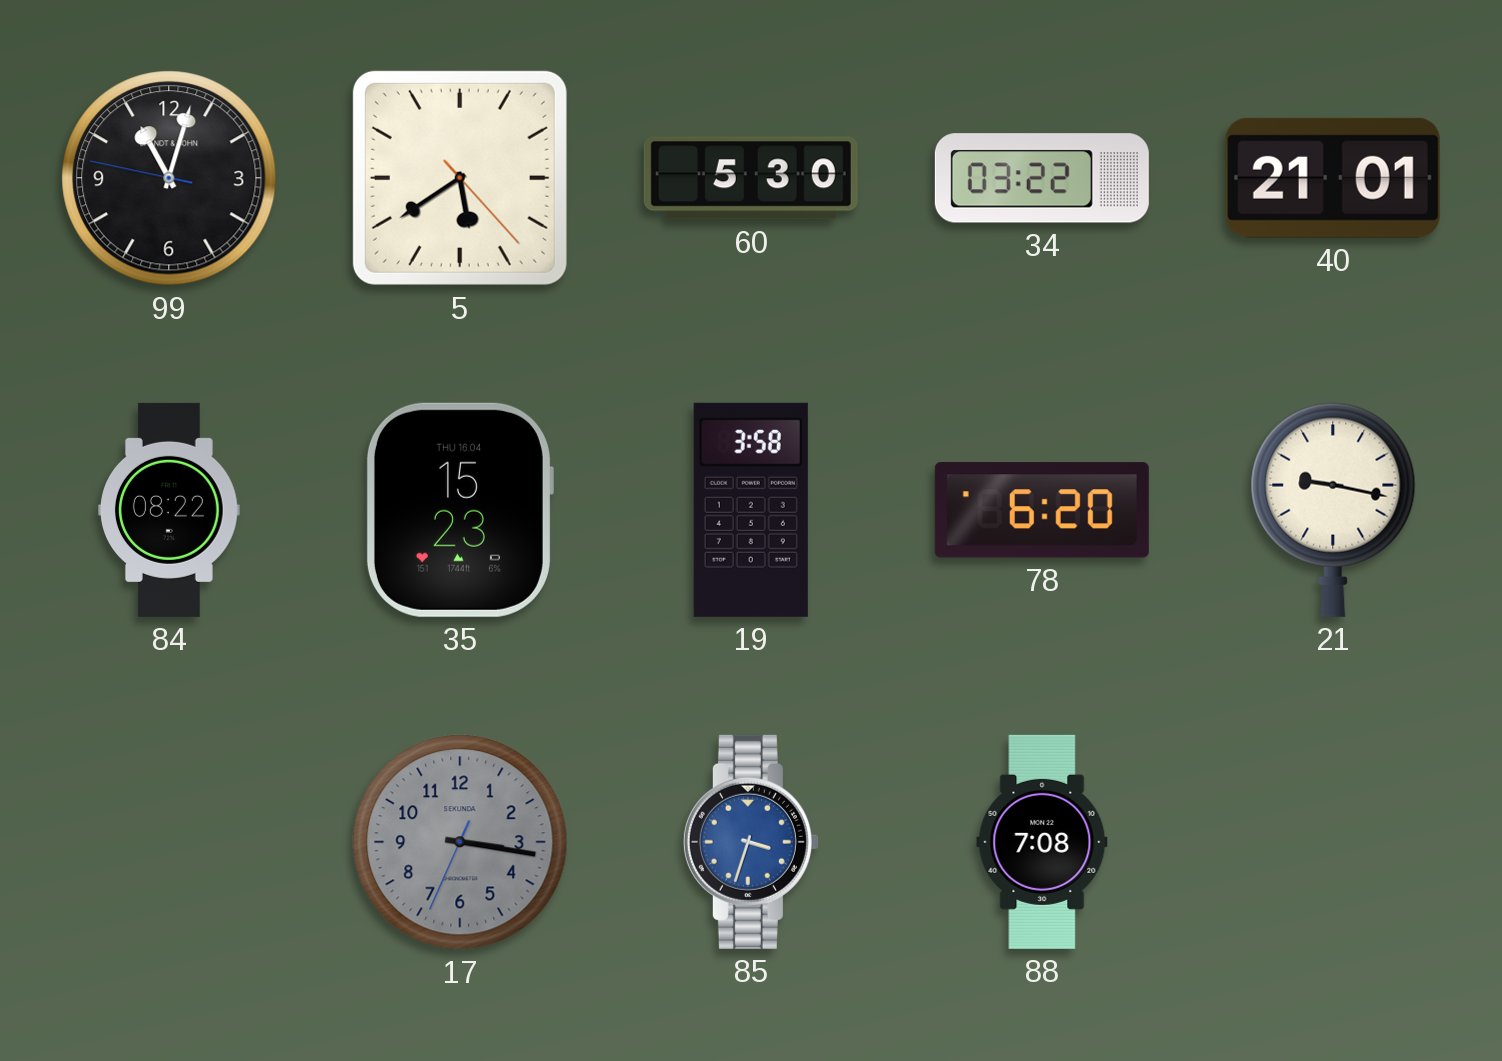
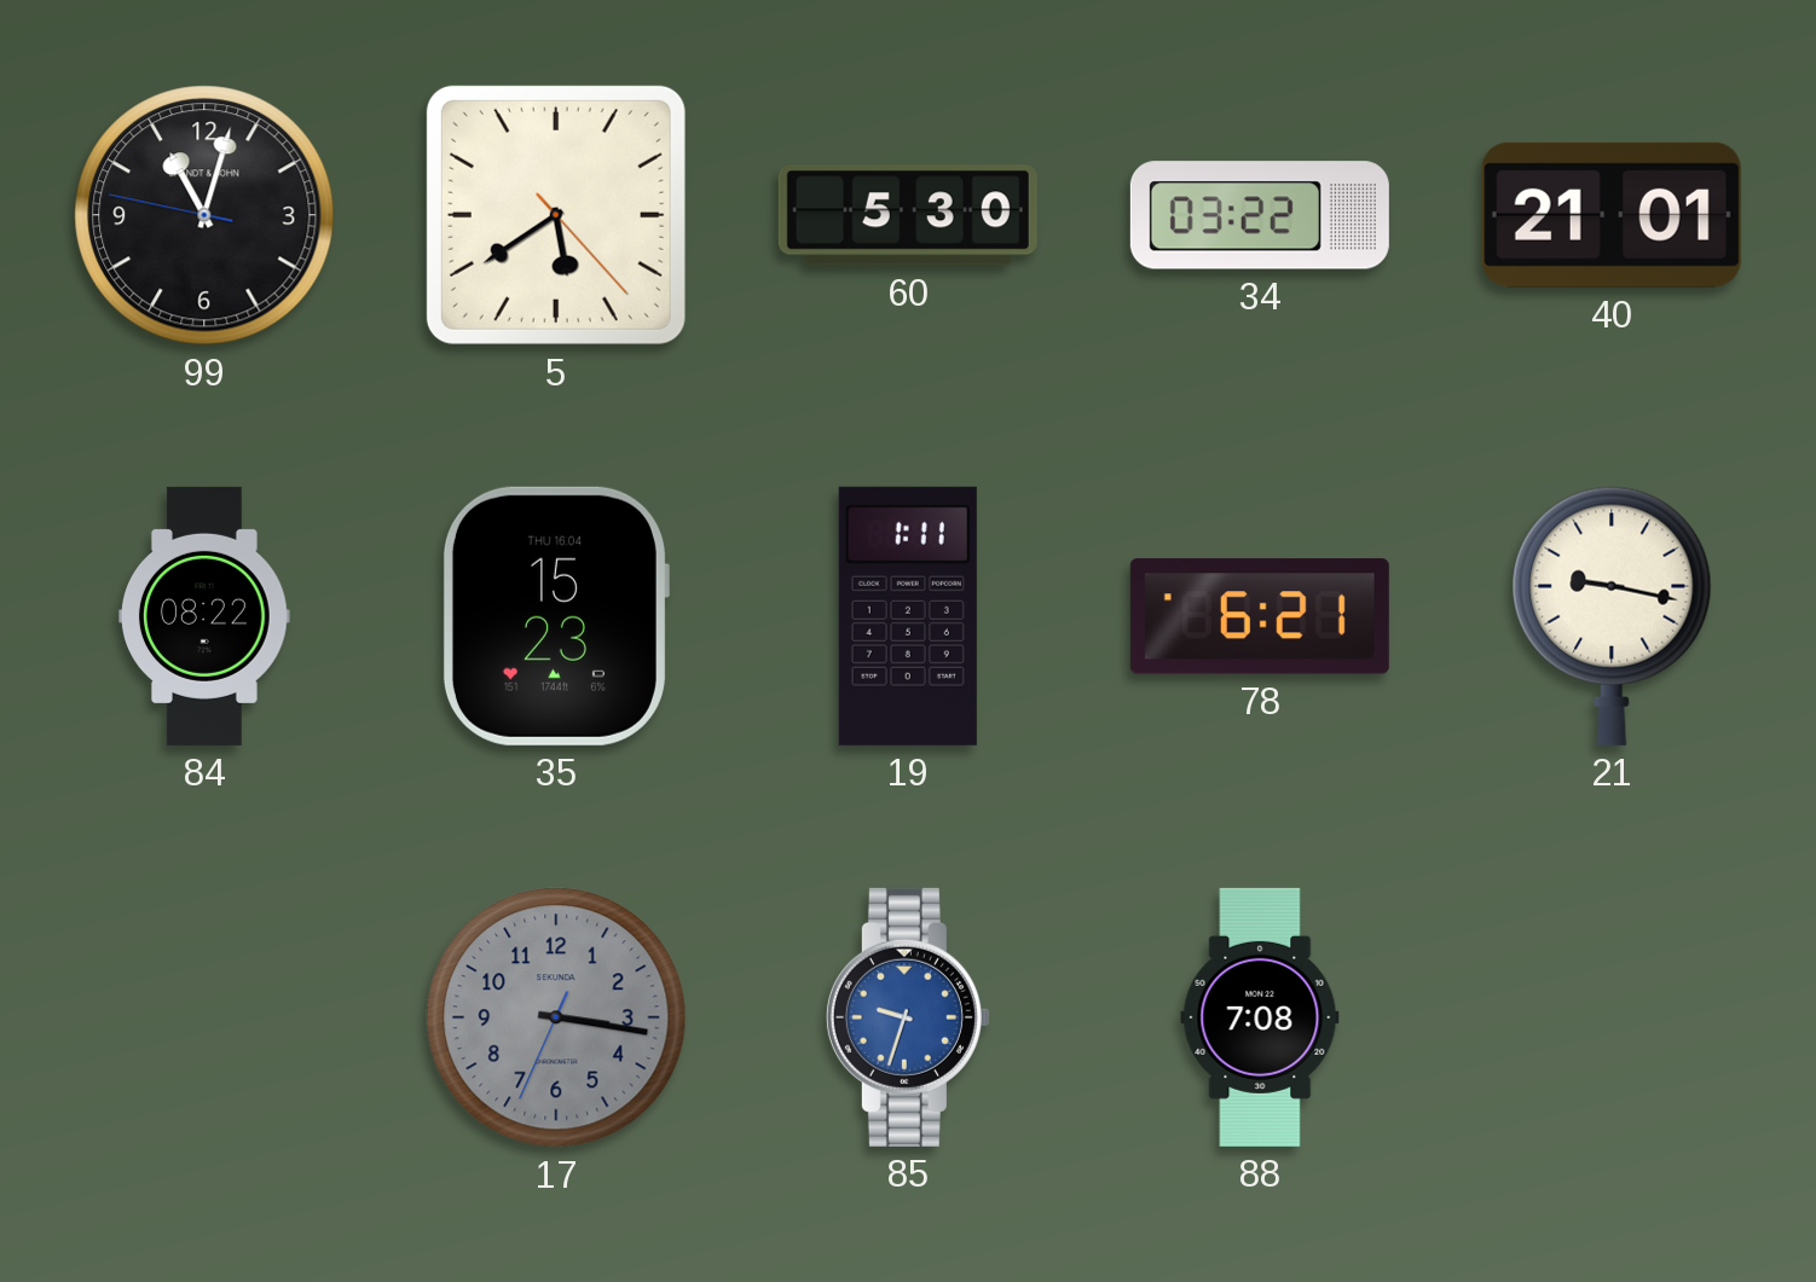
19: 3:58 -> 1:11 (908, 616)
78: 6:20 -> 6:21 (1260, 616)
85: 3:33 -> 9:33 (908, 1017)
